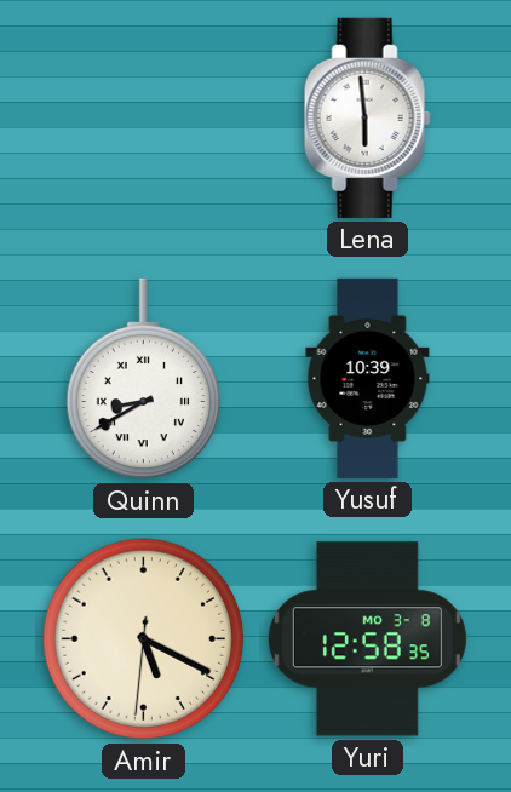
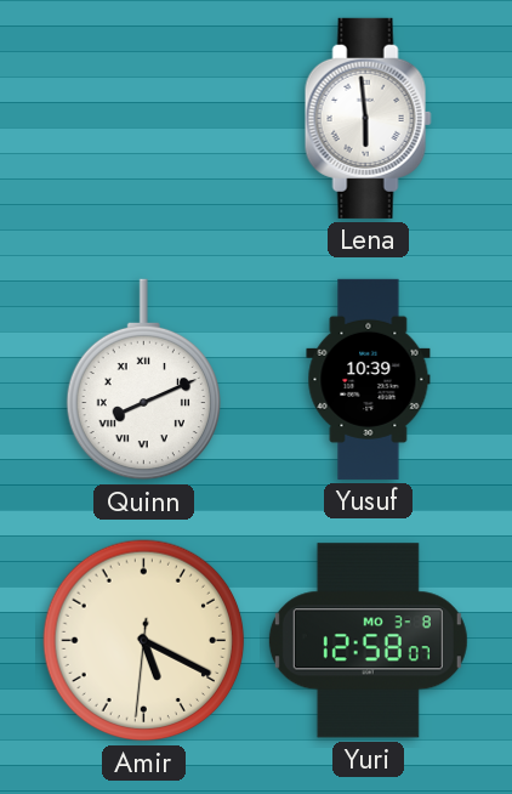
Quinn: 8:40 -> 8:11 (143, 380)
Yuri: 12:58:35 -> 12:58:07 (368, 641)
